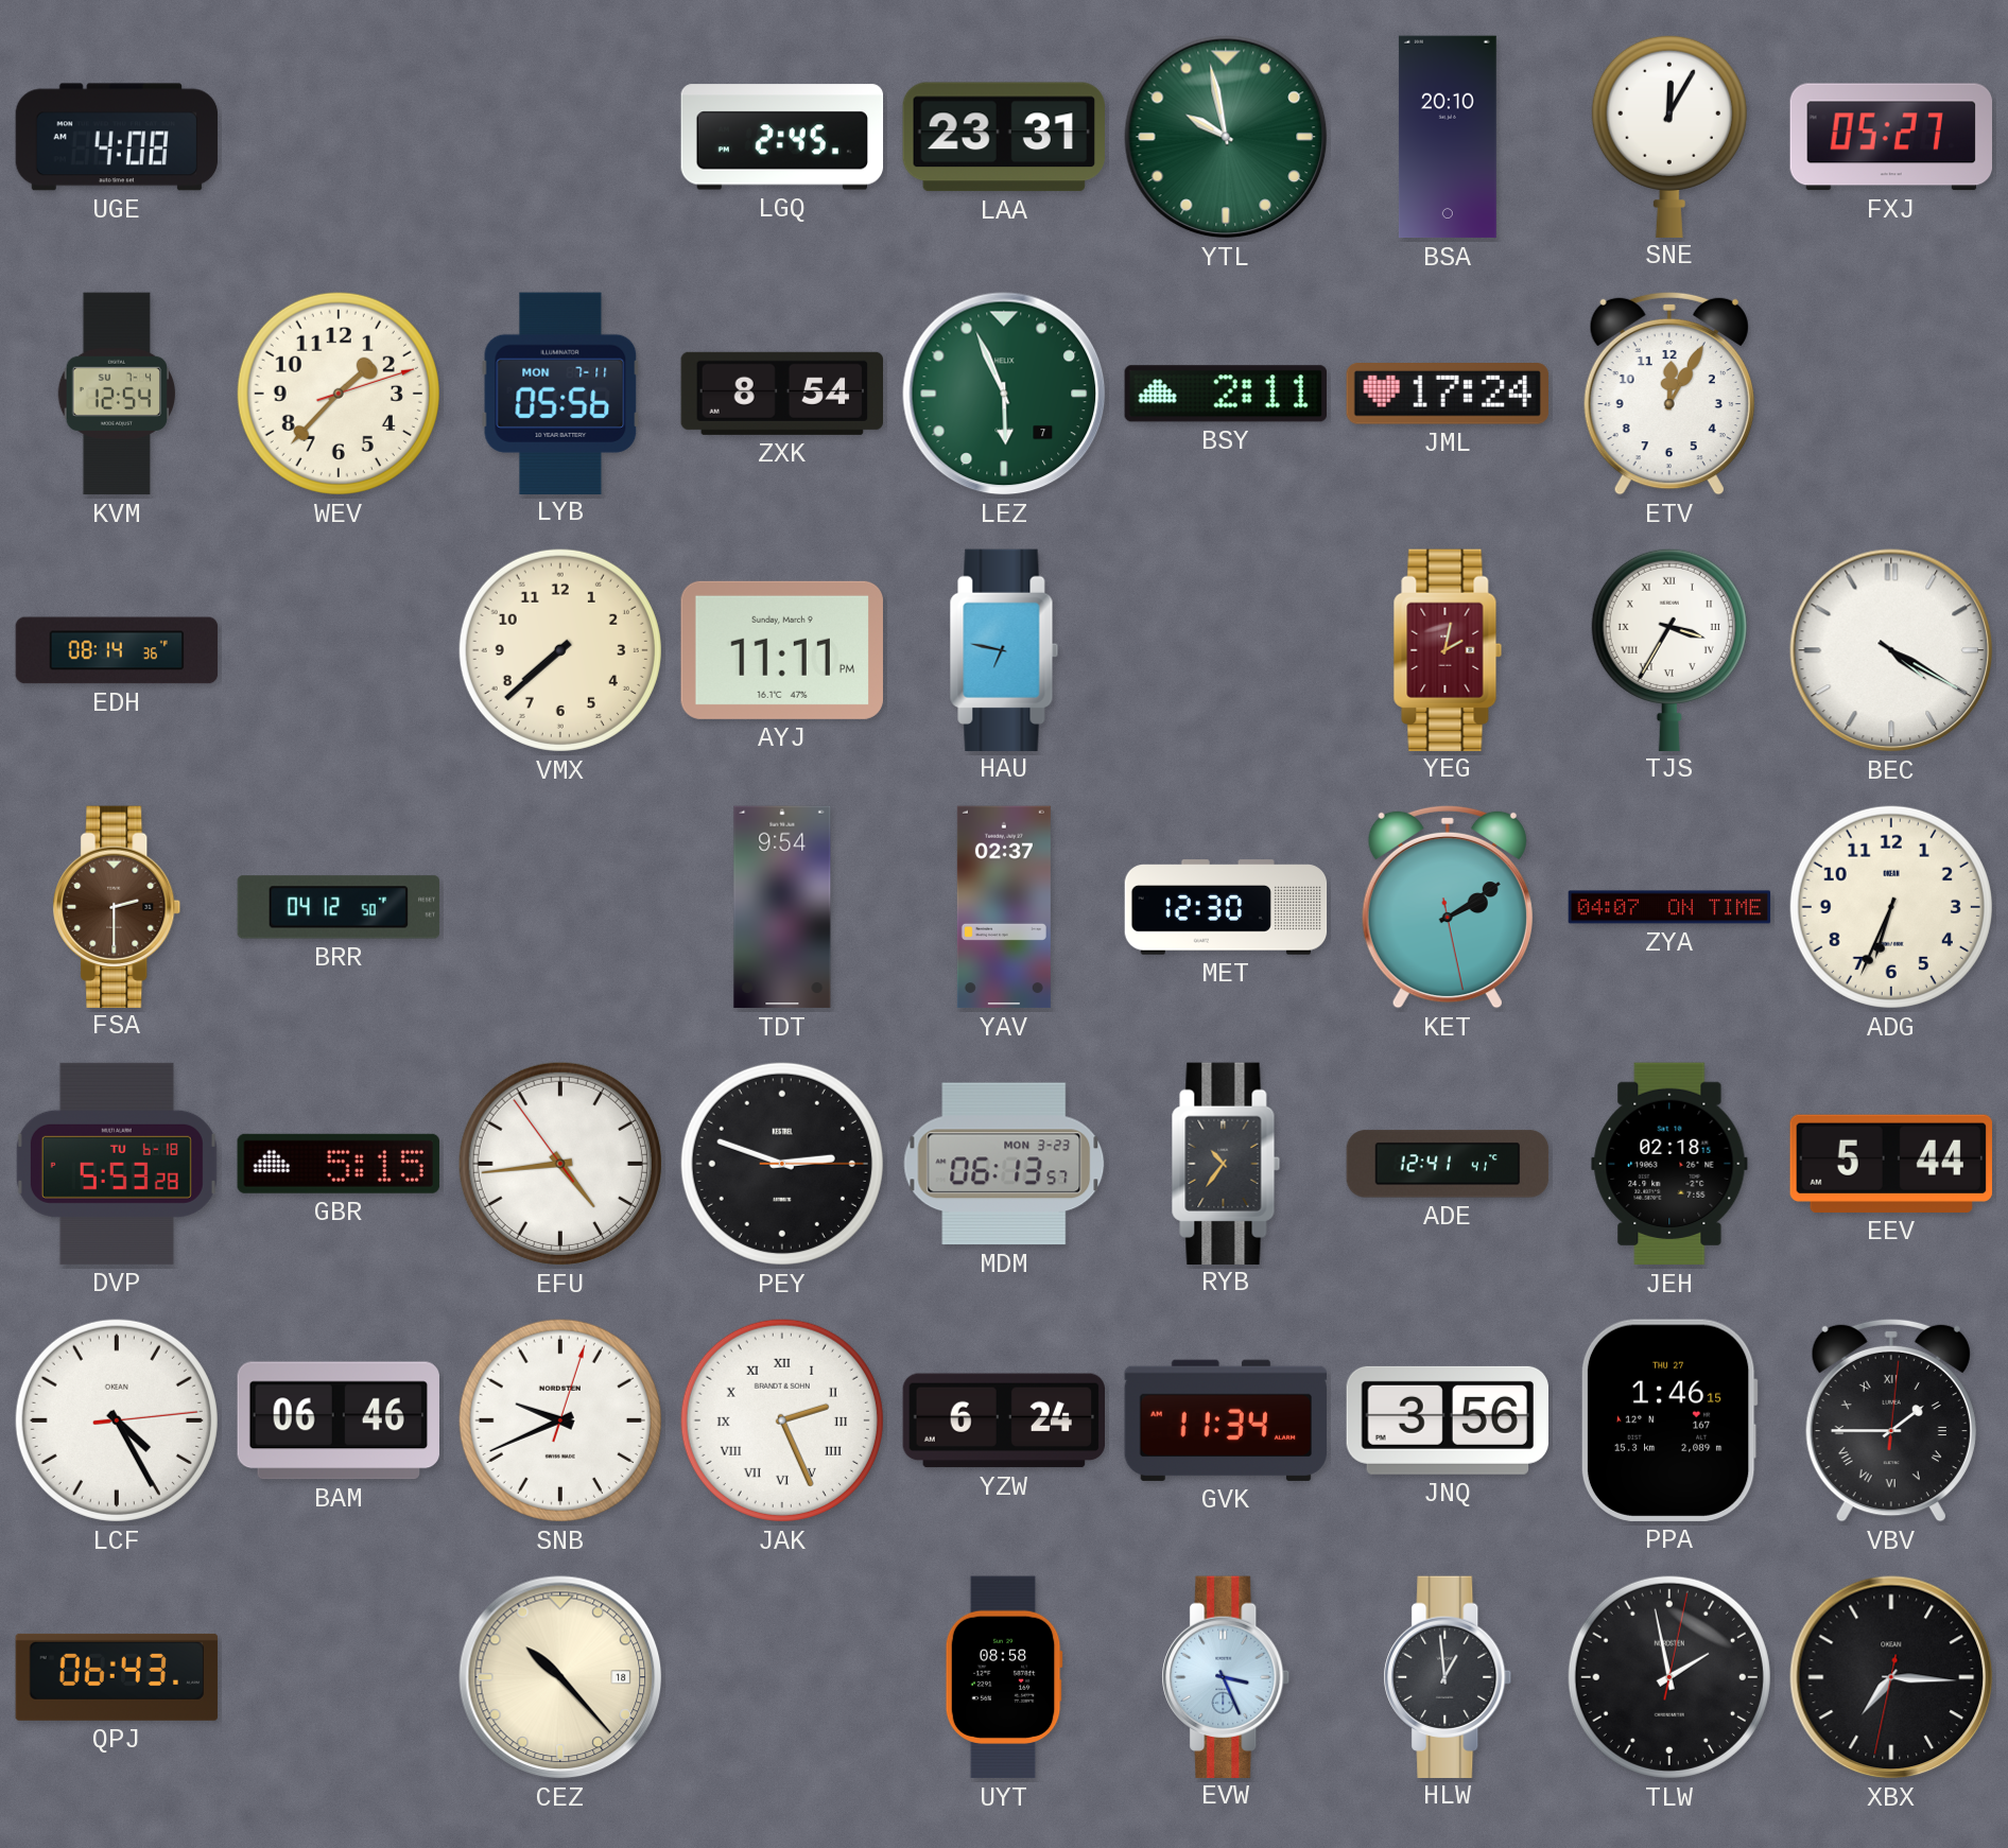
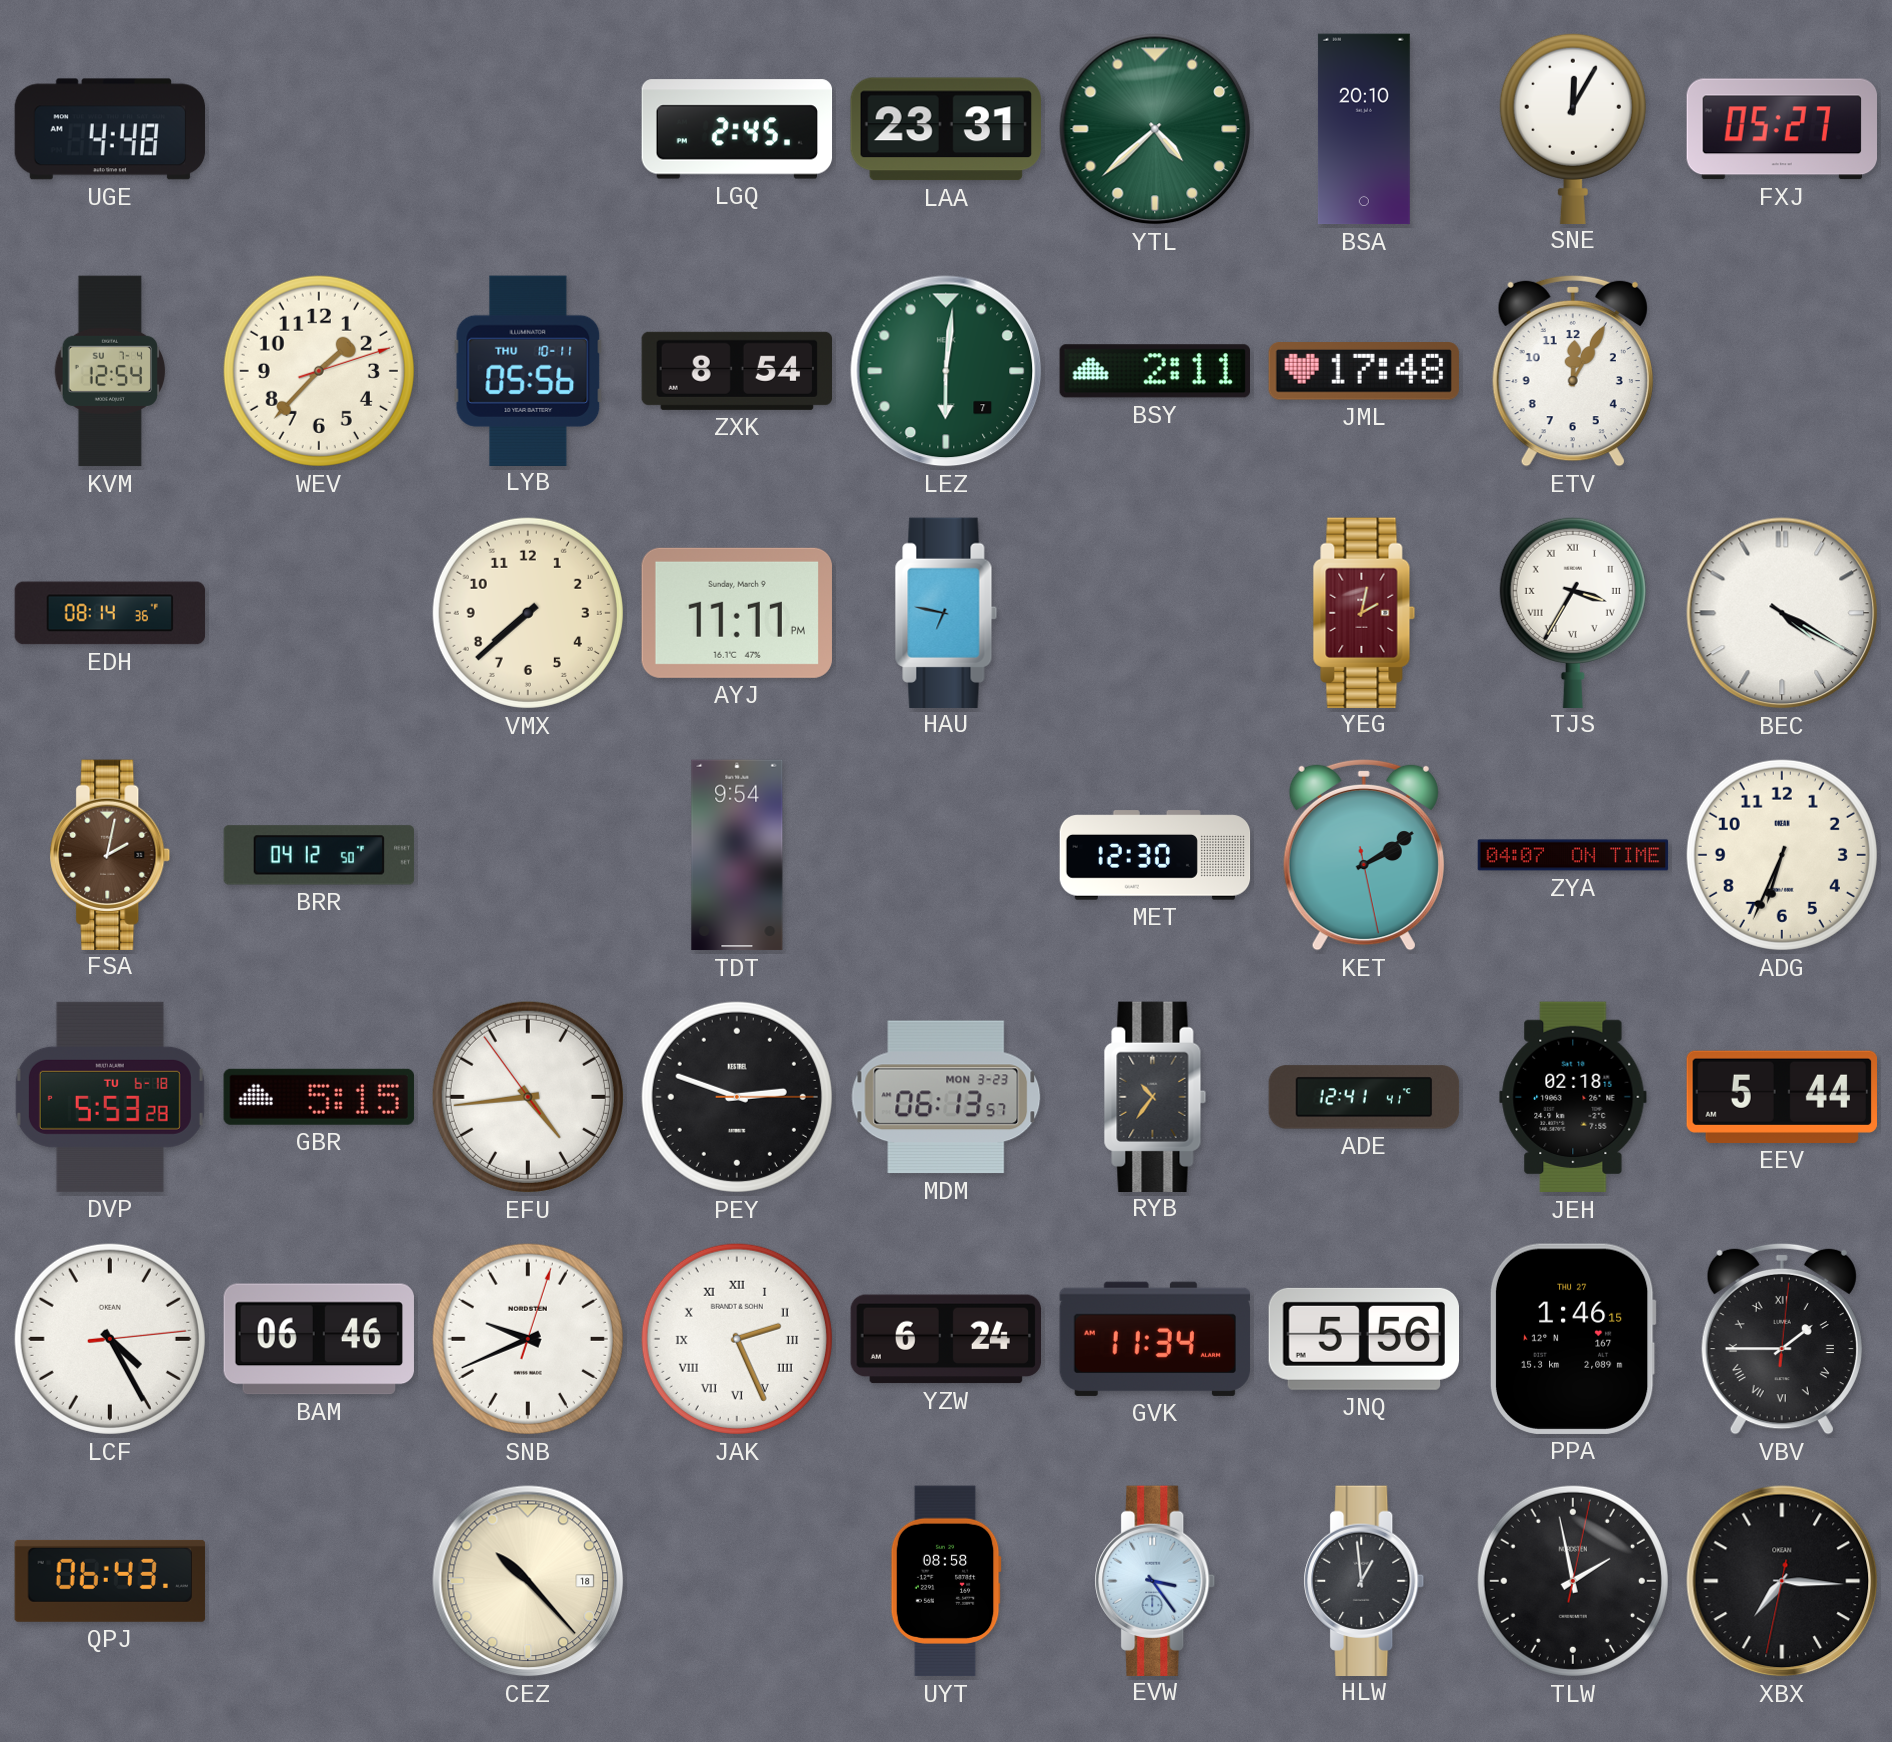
UGE: 4:08 -> 4:48 (110, 129)
YTL: 9:58 -> 4:38 (1155, 129)
LYB date: MON 7-11 -> THU 10-11 (528, 370)
LEZ: 5:56 -> 6:01 (946, 371)
JML: 17:24 -> 17:48 (1364, 372)
FSA: 2:30 -> 2:02 (110, 854)
YAV: 02:37 -> none (1004, 907)
JNQ: 3:56 -> 5:56 (1363, 1339)
EVW: 3:26 -> 3:24 (1155, 1580)
